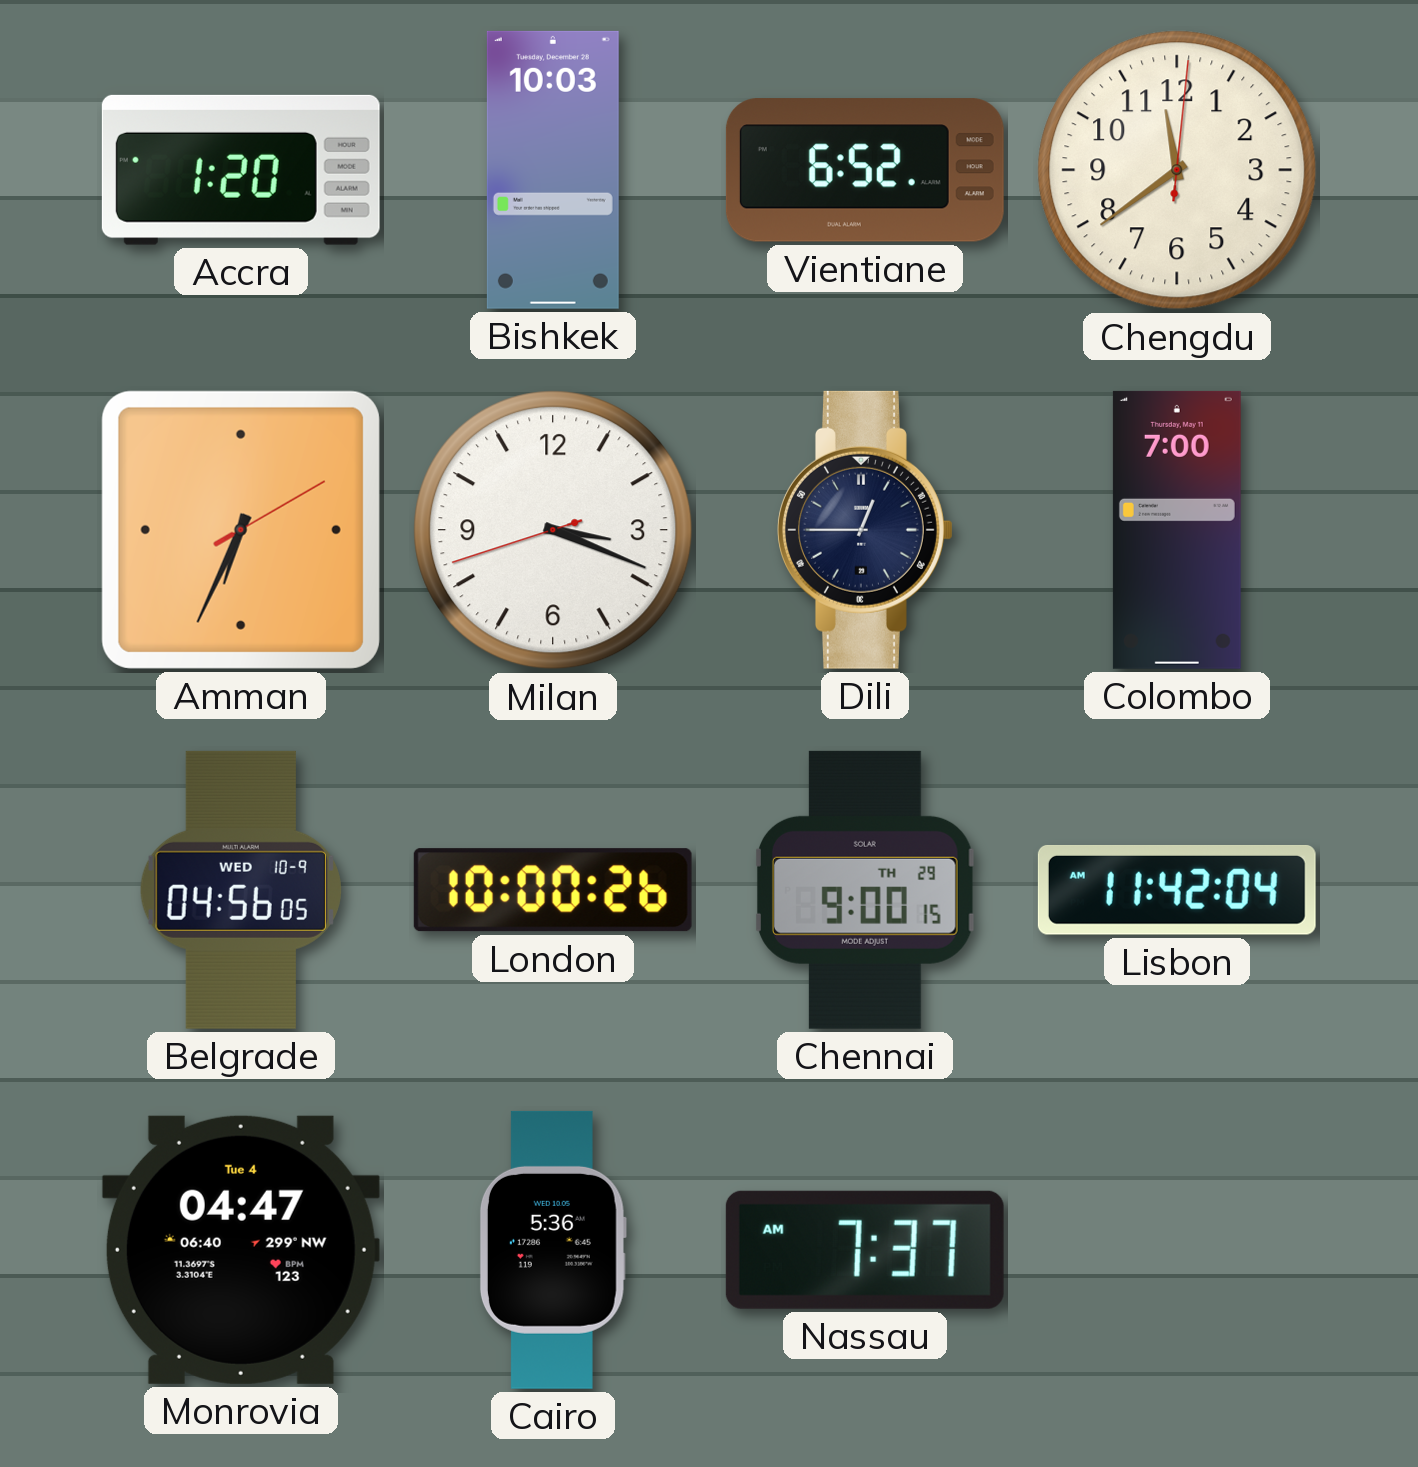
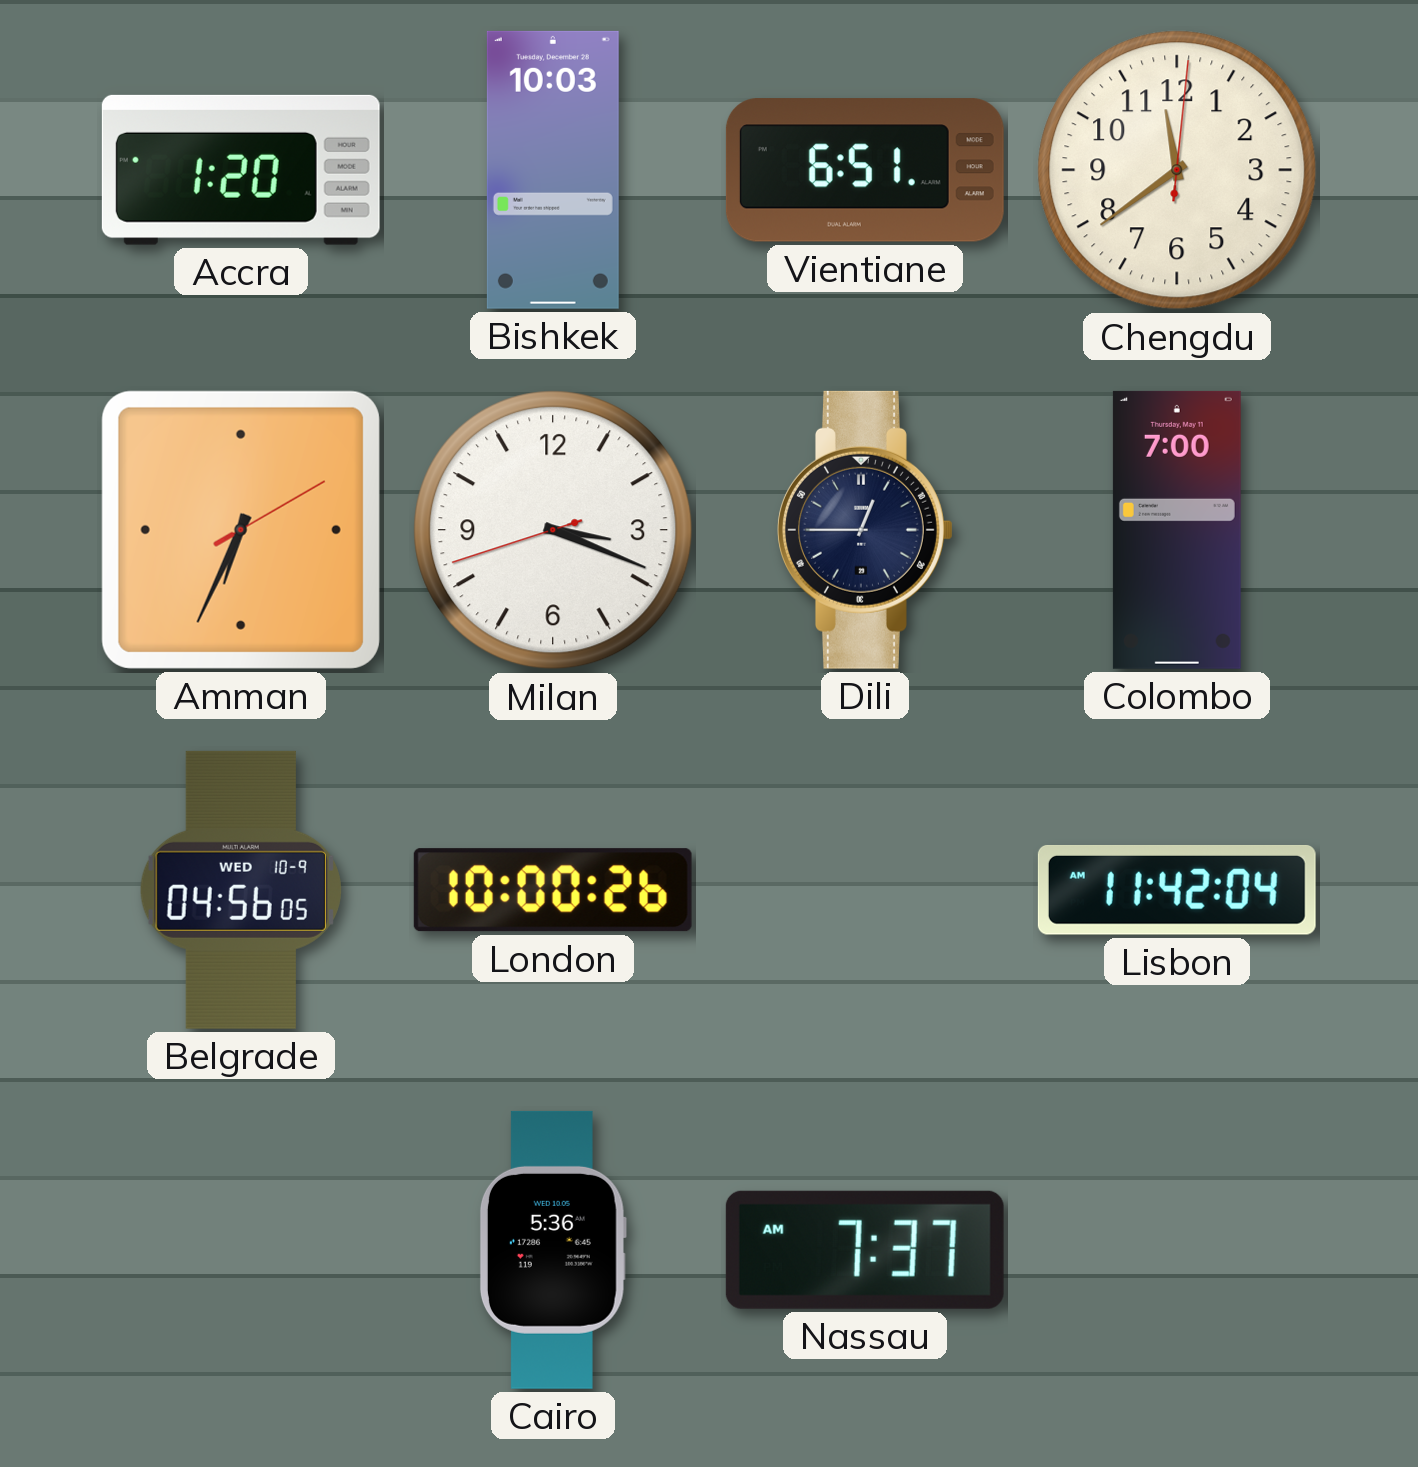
Vientiane: 6:52 -> 6:51 (865, 170)
Chennai: 9:00 -> none (865, 890)
Monrovia: 04:47 -> none (241, 1250)
